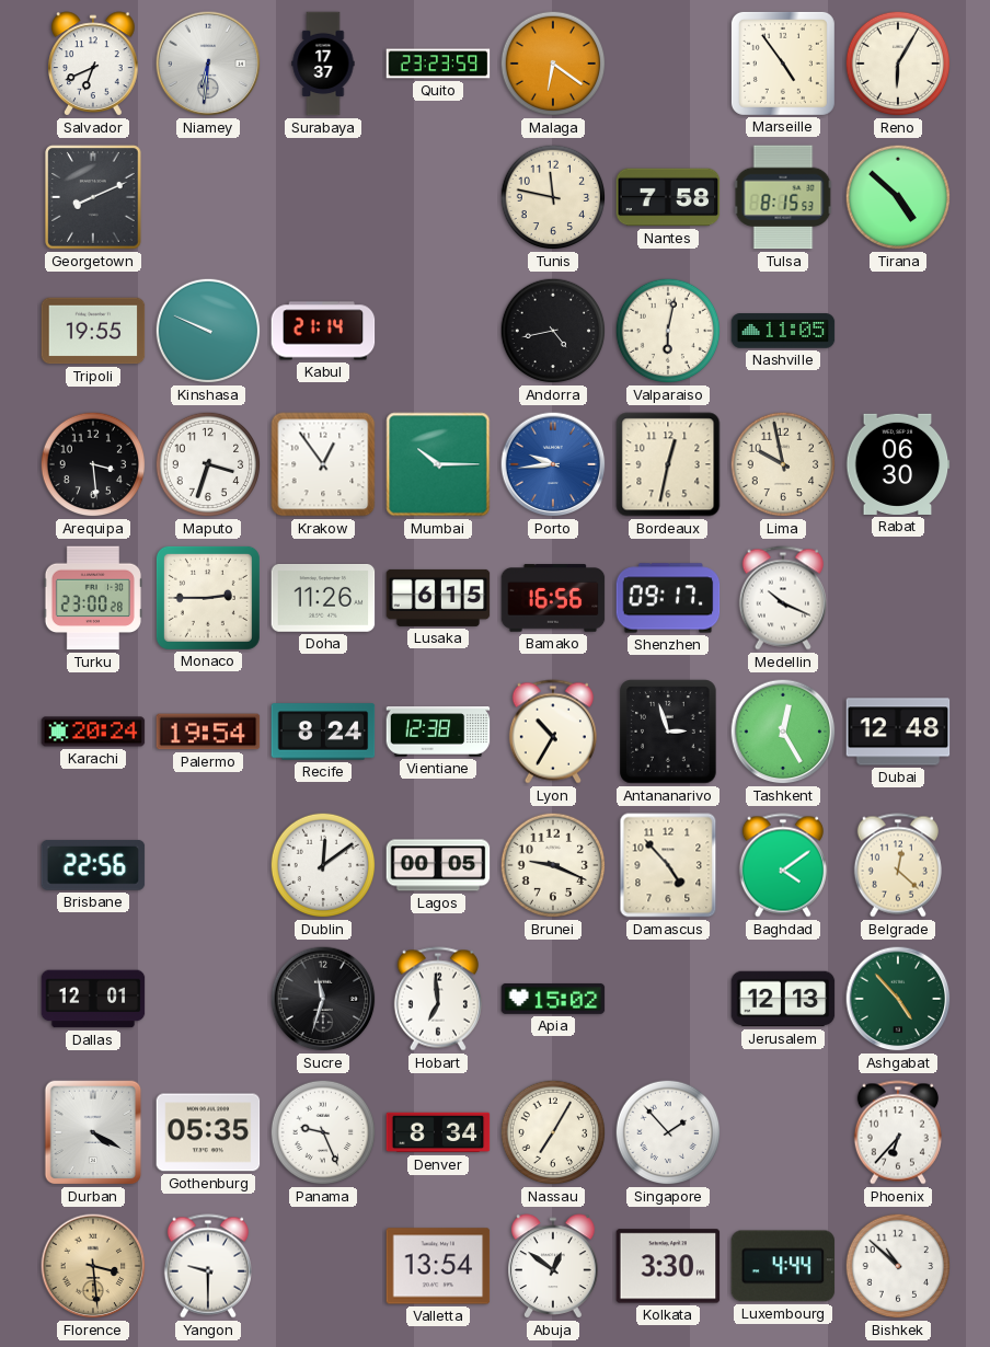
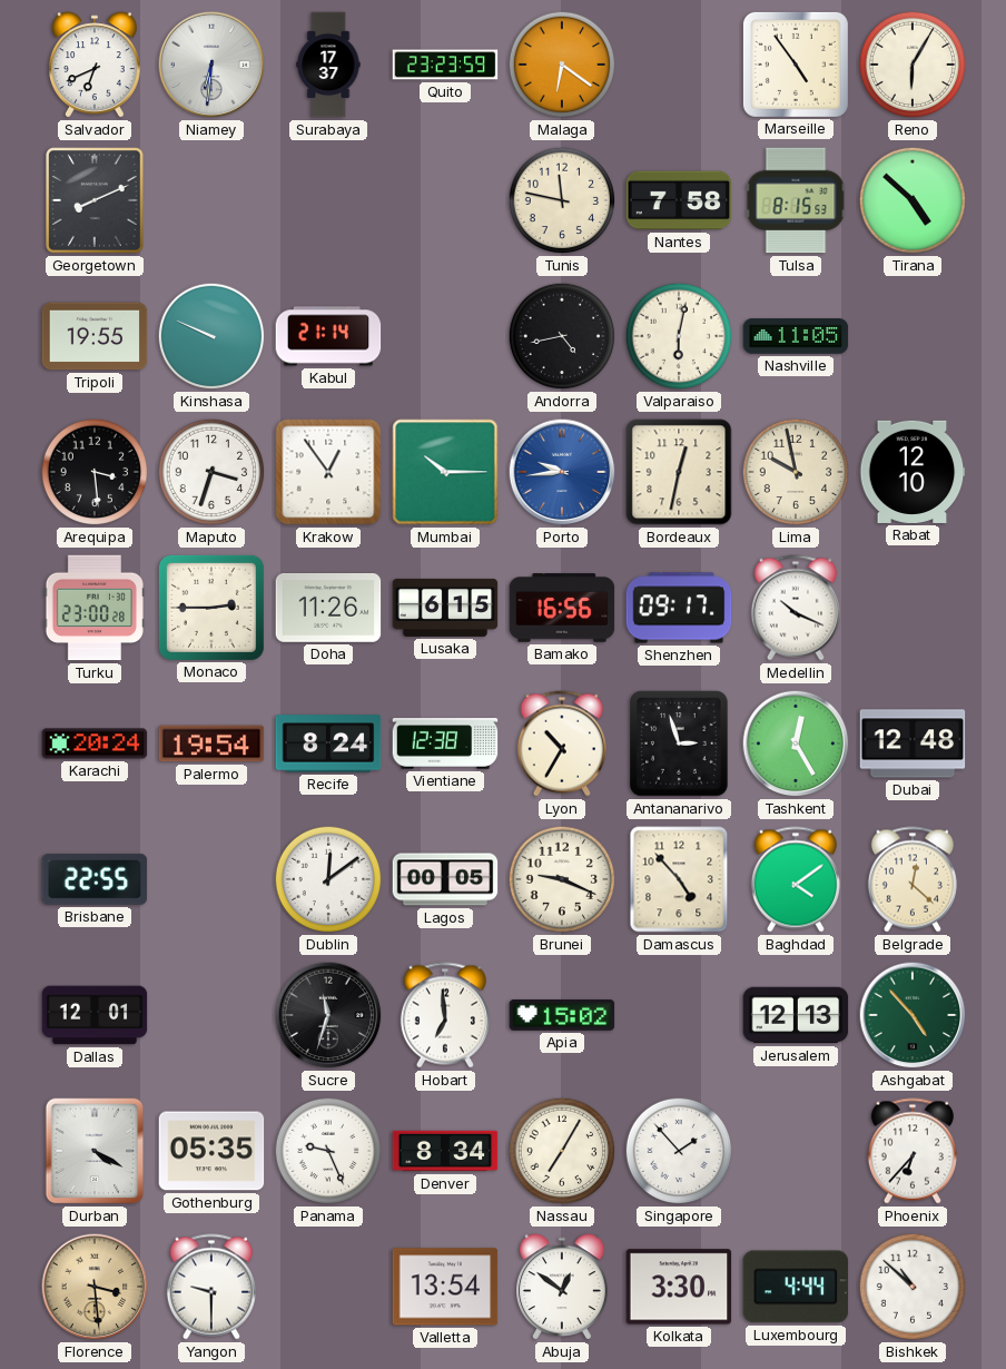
Rabat: 06:30 -> 12:10 (913, 472)
Brisbane: 22:56 -> 22:55 (95, 879)
